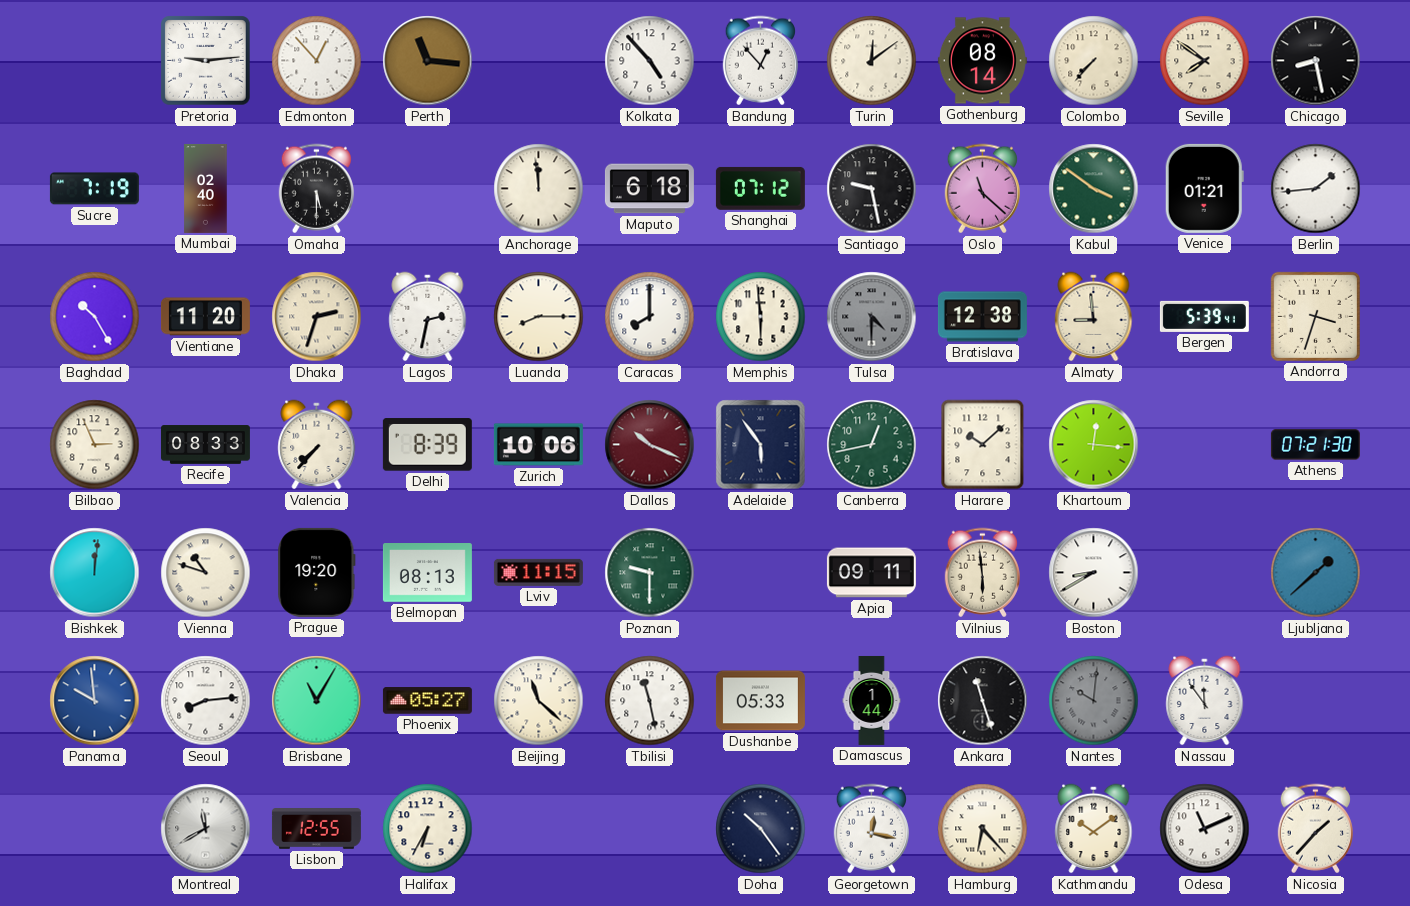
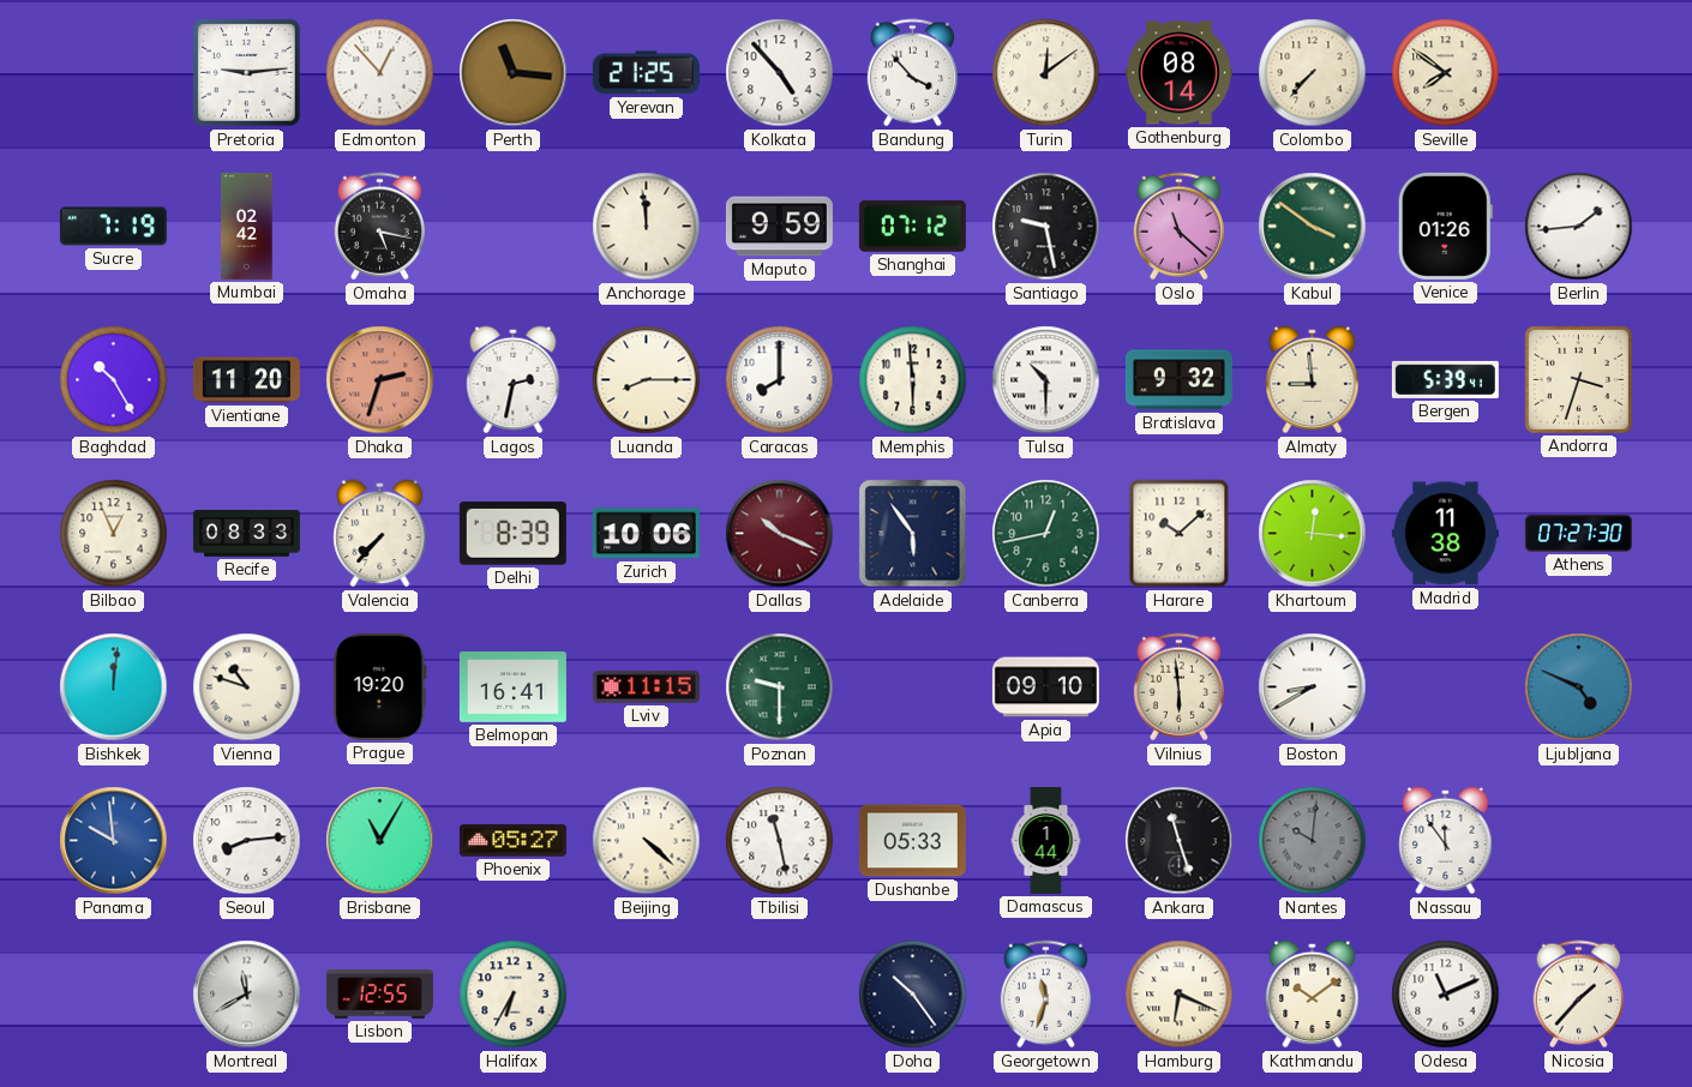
Yerevan: none -> 21:25 (646, 73)
Bandung: 12:53 -> 3:53 (912, 73)
Chicago: 8:28 -> none (1316, 61)
Mumbai: 02:40 -> 02:42 (247, 226)
Omaha: 5:30 -> 5:17 (379, 227)
Maputo: 6:18 -> 9:59 (779, 227)
Venice: 01:21 -> 01:26 (1445, 226)
Dhaka dial: cream -> salmon (380, 380)
Tulsa: 4:30 -> 10:30 (1046, 380)
Tulsa dial: grey -> white (1046, 380)
Bratislava: 12:38 -> 9:32 (1178, 380)
Bilbao: 2:56 -> 12:56 (114, 534)
Madrid: none -> 11:38 (1445, 534)
Athens: 07:21 -> 07:27 (1578, 534)
Belmopan: 08:13 -> 16:41 (512, 687)
Apia: 09:11 -> 09:10 (1045, 687)
Ljubljana: 1:38 -> 4:49 (1579, 687)
Beijing: 11:22 -> 4:22 (647, 841)
Georgetown: 12:17 -> 11:33 (1045, 995)
Hamburg: 6:23 -> 6:19 (1180, 995)
